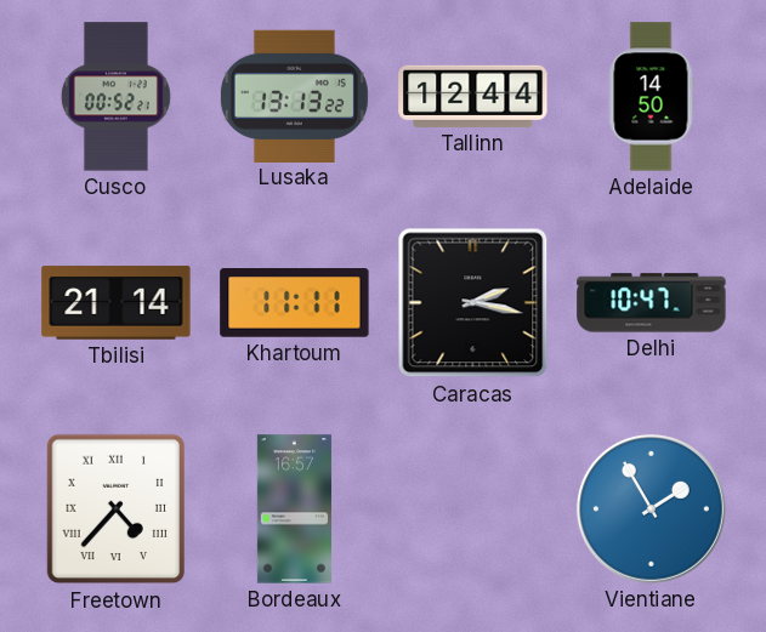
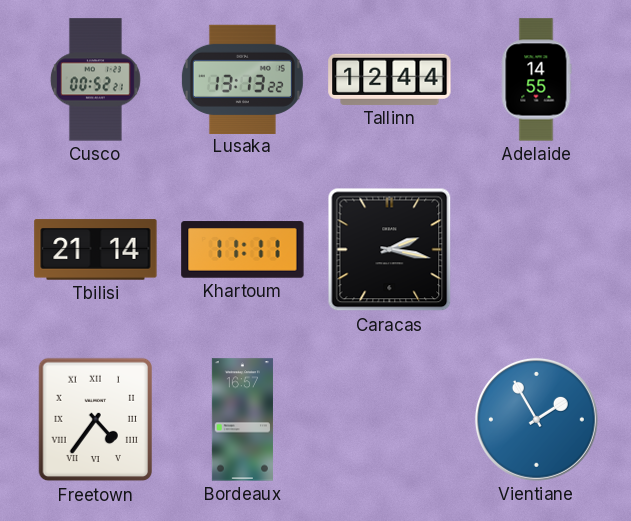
Adelaide: 14:50 -> 14:55 (536, 80)
Delhi: 10:47 -> none (652, 303)
Freetown: 4:37 -> 4:36 (96, 420)
